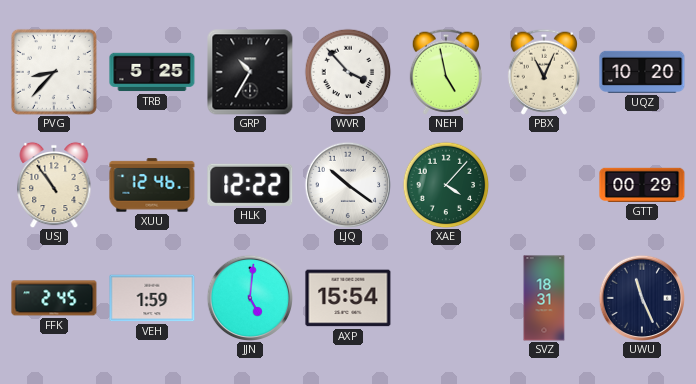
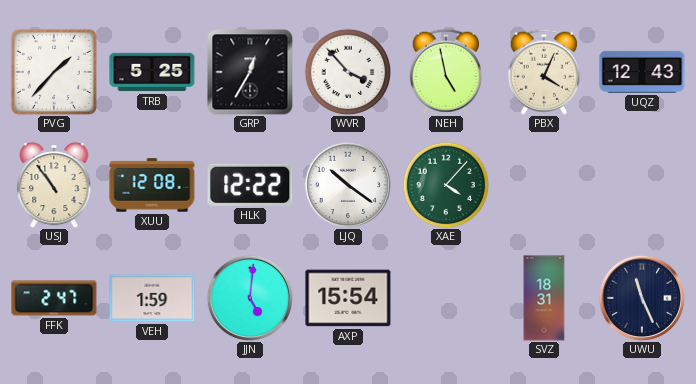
PVG: 8:37 -> 1:37 (54, 72)
GRP: 10:35 -> 12:35 (250, 72)
PBX: 11:04 -> 4:04 (544, 72)
UQZ: 10:20 -> 12:43 (642, 72)
XUU: 12:46 -> 12:08 (152, 185)
GTT: 00:29 -> none (642, 185)
FFK: 2:45 -> 2:47 (54, 298)
